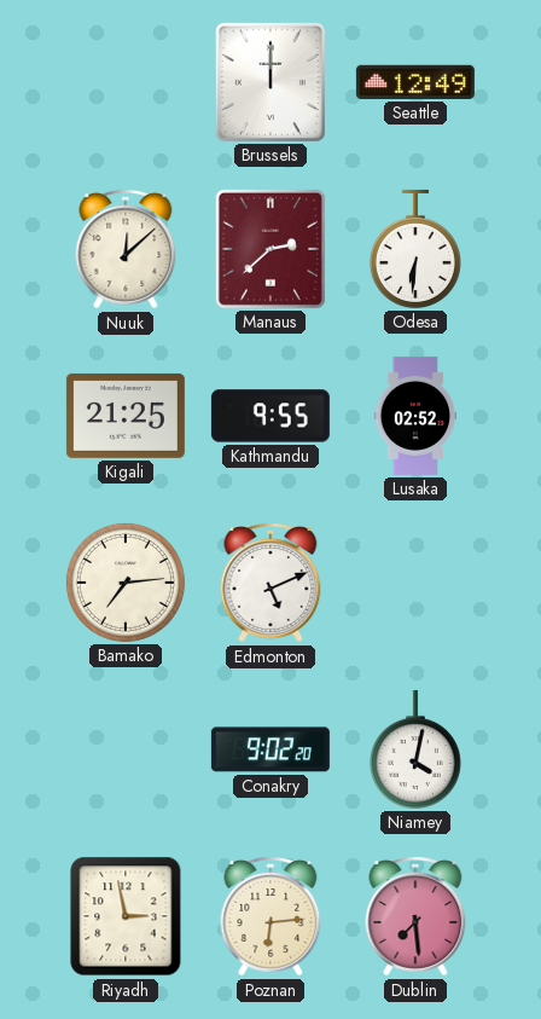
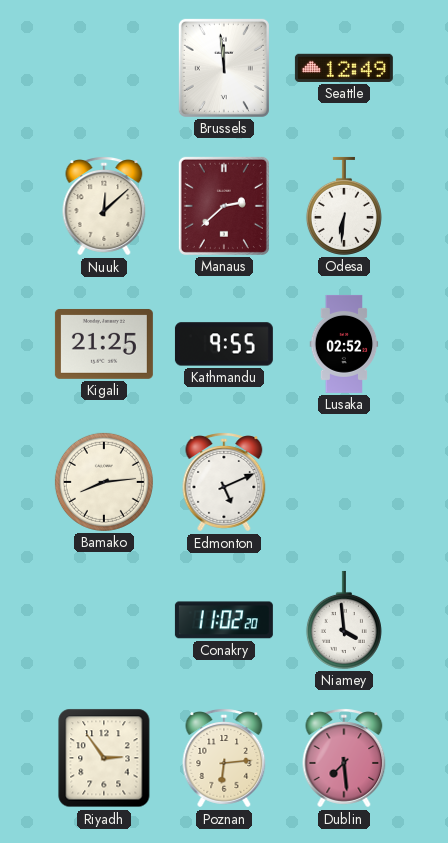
Brussels: 12:00 -> 11:59 (224, 68)
Bamako: 7:14 -> 8:14 (104, 482)
Conakry: 9:02 -> 11:02 (224, 620)
Niamey: 4:02 -> 3:59 (344, 620)
Riyadh: 2:58 -> 2:54 (104, 758)
